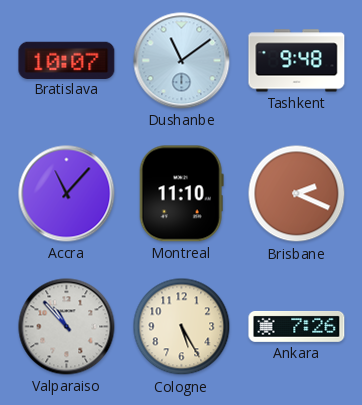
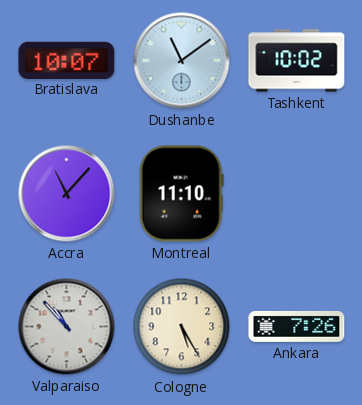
Tashkent: 9:48 -> 10:02 (297, 61)
Brisbane: 2:19 -> none (297, 194)
